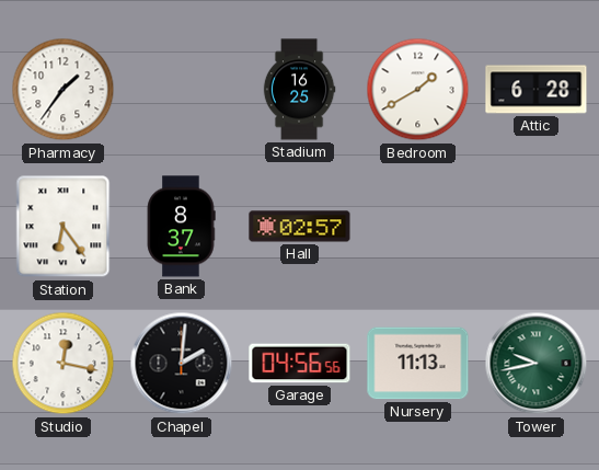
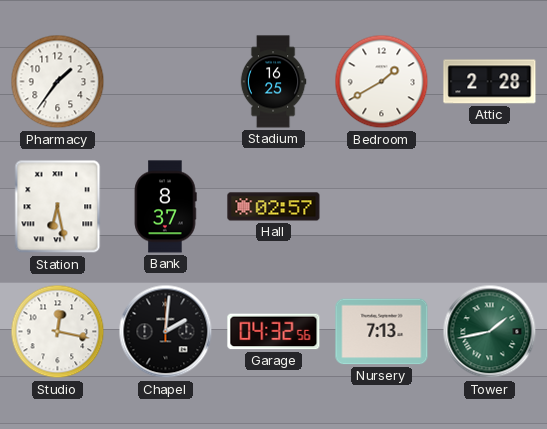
Attic: 6:28 -> 2:28 (490, 82)
Station: 6:24 -> 6:28 (58, 207)
Garage: 04:56 -> 04:32 (274, 332)
Nursery: 11:13 -> 7:13 (382, 332)
Tower: 9:43 -> 1:43 (490, 332)
